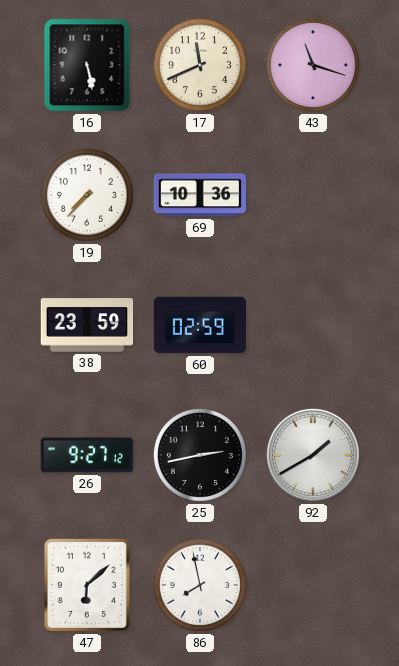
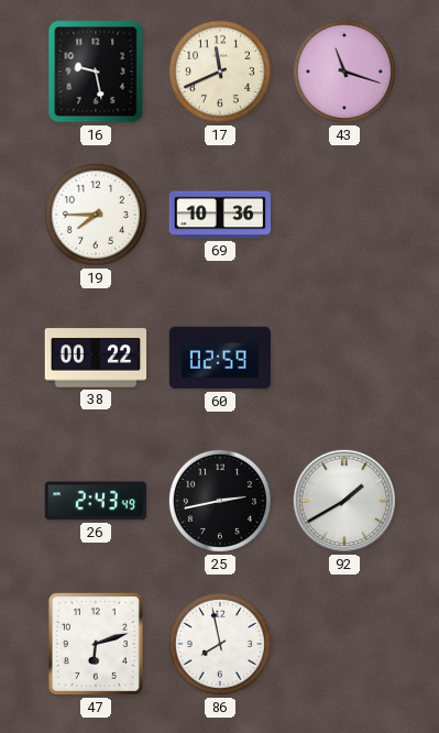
16: 5:28 -> 9:28 (96, 72)
19: 7:37 -> 7:45 (96, 215)
38: 23:59 -> 00:22 (96, 358)
26: 9:27 -> 2:43 (95, 501)
47: 6:08 -> 6:12 (96, 644)
